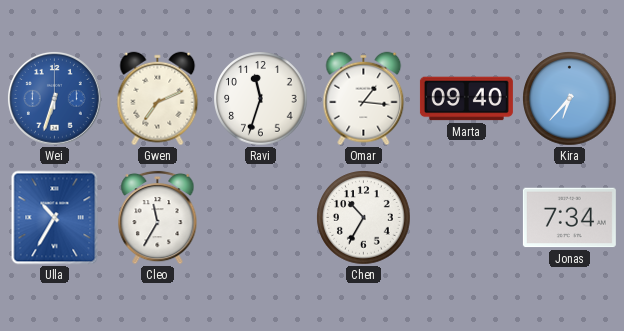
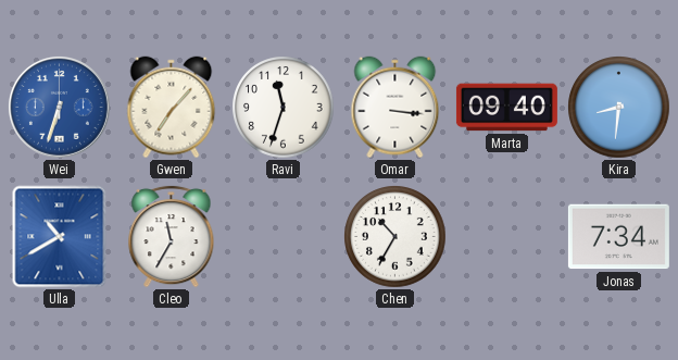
Gwen: 7:11 -> 7:07 (172, 108)
Omar: 1:16 -> 3:16 (395, 108)
Kira: 6:37 -> 8:31 (619, 108)
Ulla: 10:35 -> 10:40 (60, 237)
